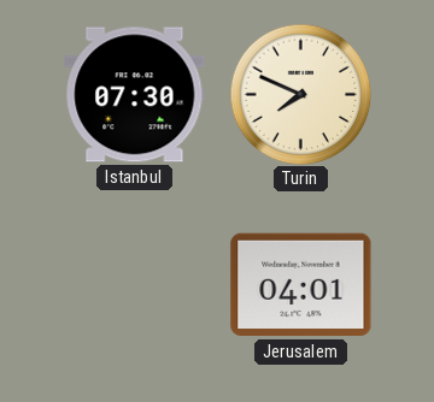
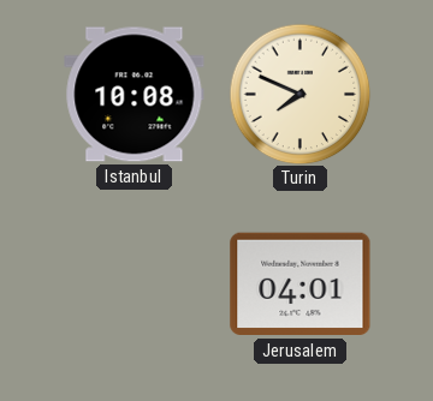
Istanbul: 07:30 -> 10:08 (135, 95)
